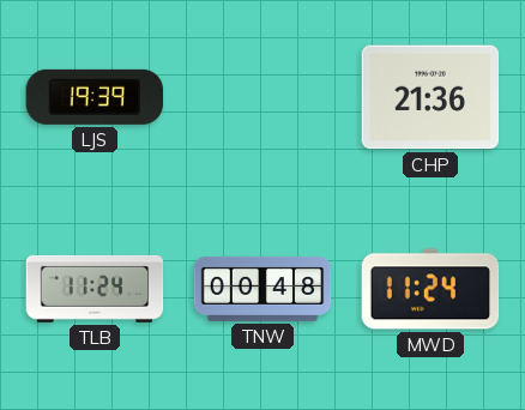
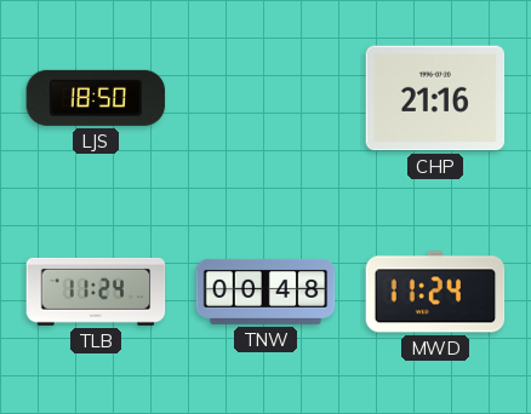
LJS: 19:39 -> 18:50 (96, 98)
CHP: 21:36 -> 21:16 (435, 98)
